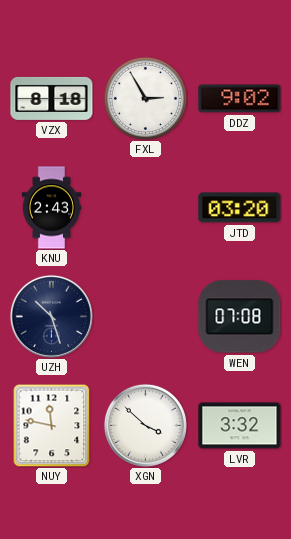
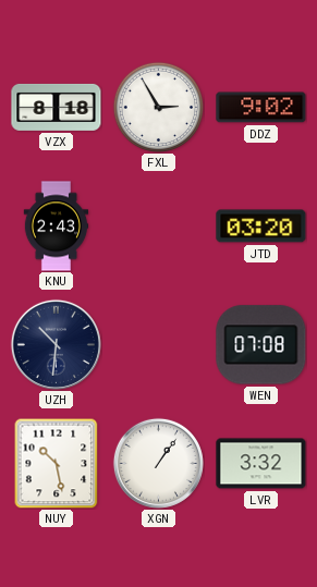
UZH: 10:27 -> 10:31 (56, 344)
NUY: 11:47 -> 10:28 (57, 463)
XGN: 3:52 -> 1:06 (158, 463)
